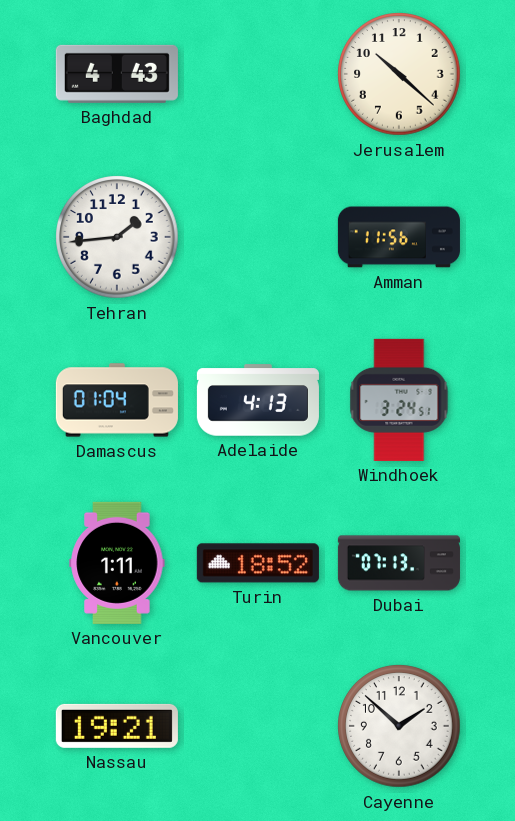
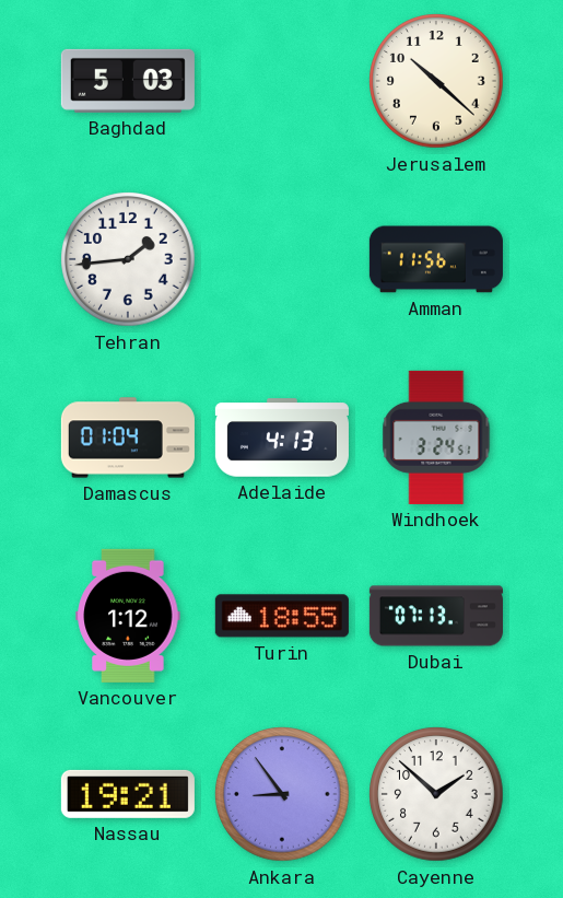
Baghdad: 4:43 -> 5:03 (128, 81)
Vancouver: 1:11 -> 1:12 (128, 616)
Turin: 18:52 -> 18:55 (282, 616)
Ankara: none -> 8:54 (282, 794)
